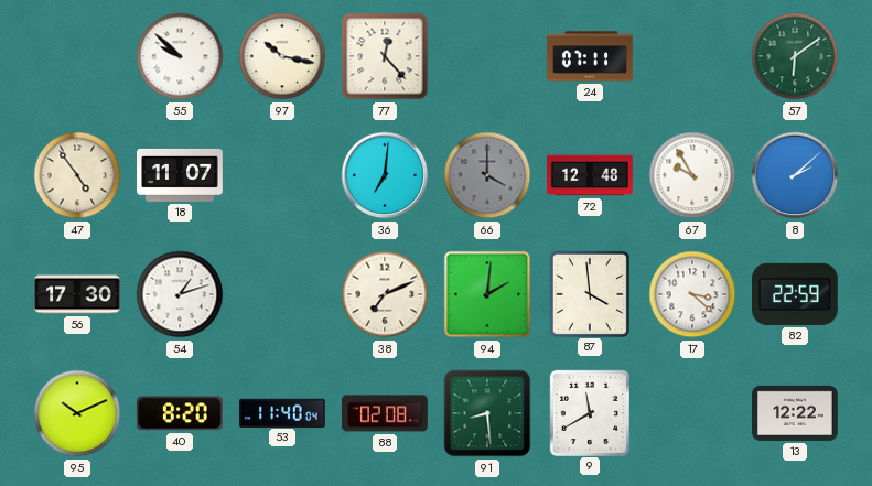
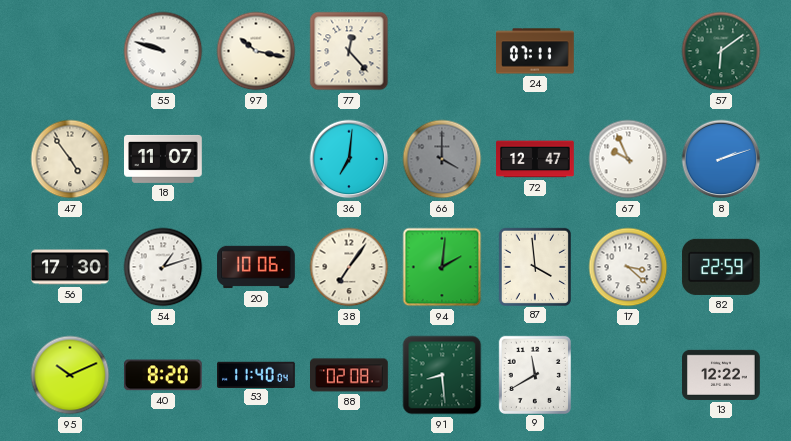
55: 9:52 -> 9:48 (163, 51)
72: 12:48 -> 12:47 (535, 159)
67: 9:55 -> 9:56 (628, 159)
8: 2:08 -> 2:12 (721, 159)
20: none -> 10:06 (256, 267)
38: 7:11 -> 7:06 (349, 267)
